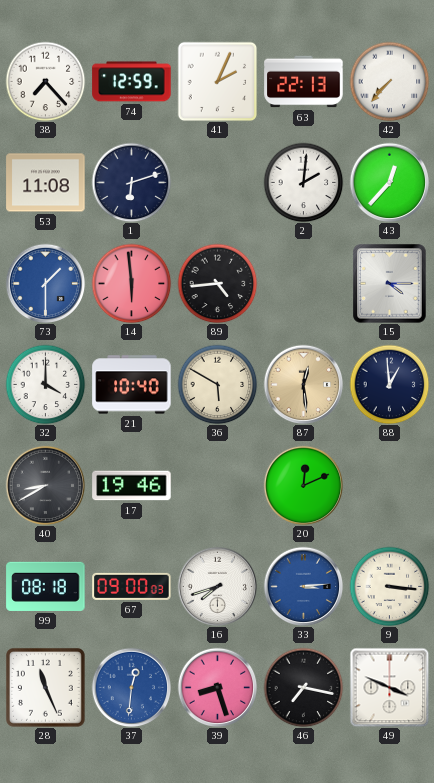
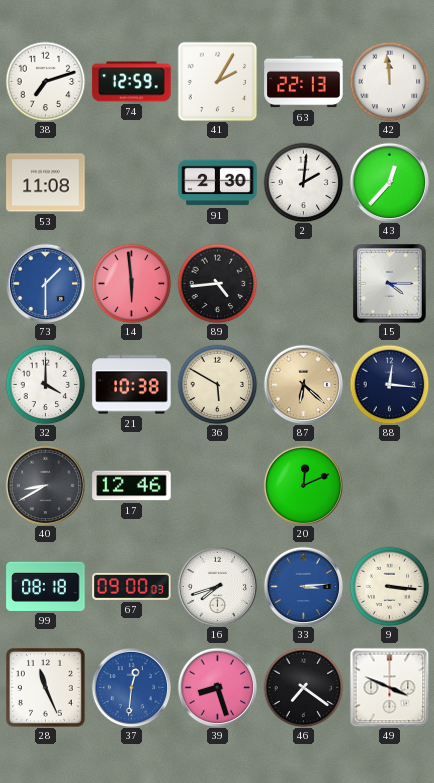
38: 7:23 -> 7:12 (45, 81)
41: 2:04 -> 2:05 (217, 81)
42: 7:37 -> 11:59 (389, 81)
1: 6:12 -> none (131, 182)
91: none -> 2:30 (218, 183)
21: 10:40 -> 10:38 (132, 385)
87: 12:29 -> 6:22 (303, 384)
88: 12:59 -> 12:16 (389, 384)
17: 19:46 -> 12:46 (132, 486)
46: 7:17 -> 7:21 (303, 687)
